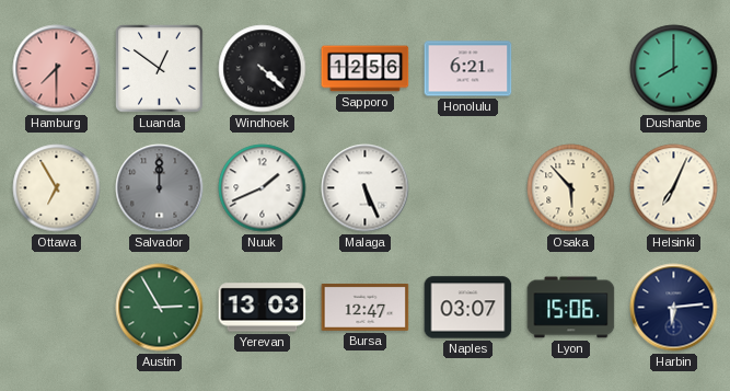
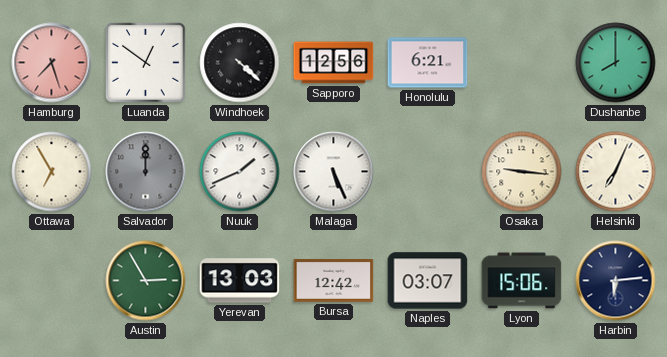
Hamburg: 7:30 -> 7:27 (52, 63)
Osaka: 5:53 -> 9:16 (522, 172)
Bursa: 12:47 -> 12:42 (334, 280)
